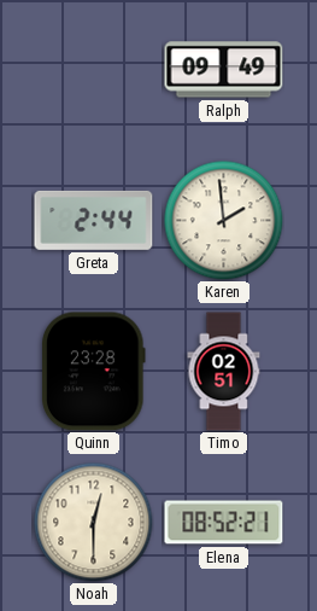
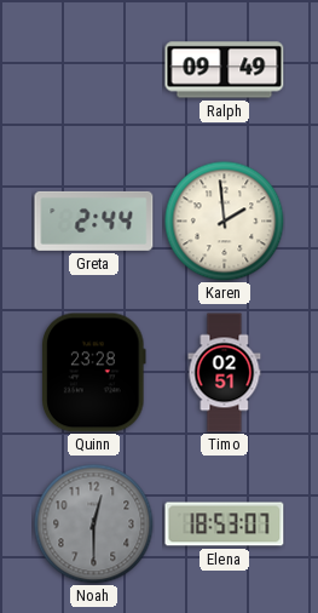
Noah dial: cream -> grey (94, 525)
Elena: 08:52 -> 18:53 (225, 525)
